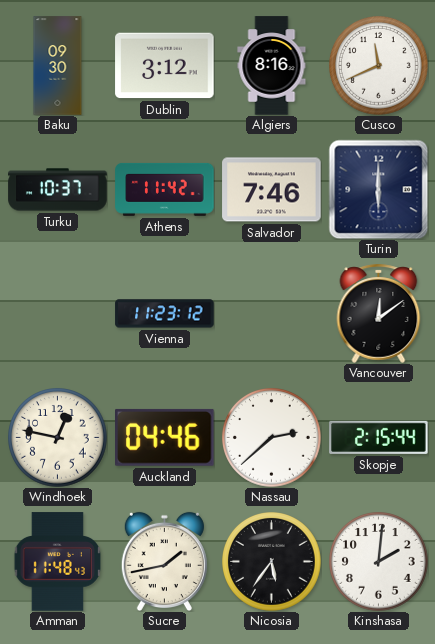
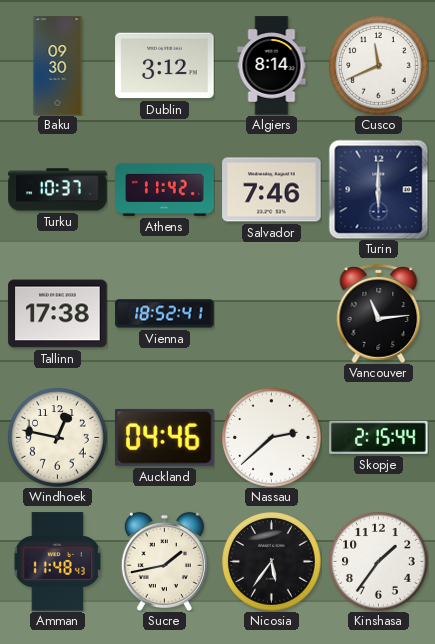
Algiers: 8:16 -> 8:14 (272, 66)
Tallinn: none -> 17:38 (58, 314)
Vienna: 11:23 -> 18:52 (165, 314)
Vancouver: 12:09 -> 11:14 (379, 313)
Kinshasa: 2:01 -> 1:36 (379, 562)
